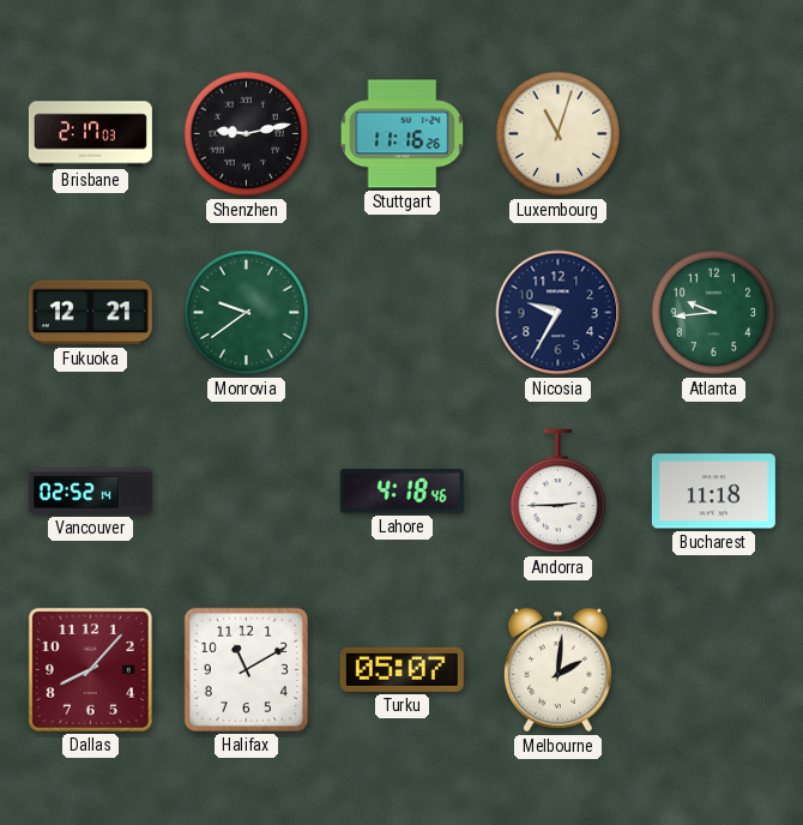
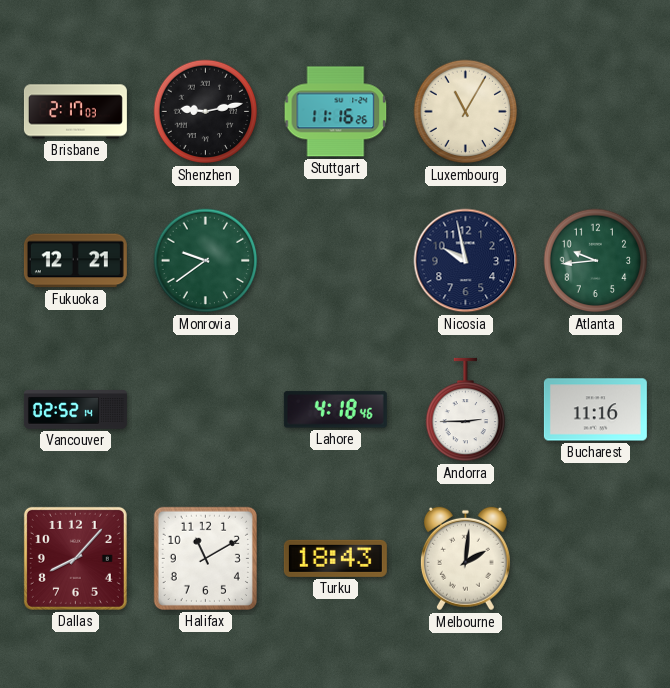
Luxembourg: 11:03 -> 11:05 (466, 112)
Nicosia: 9:35 -> 9:58 (466, 261)
Bucharest: 11:18 -> 11:16 (595, 410)
Turku: 05:07 -> 18:43 (335, 558)
